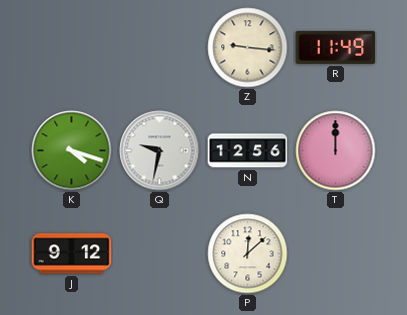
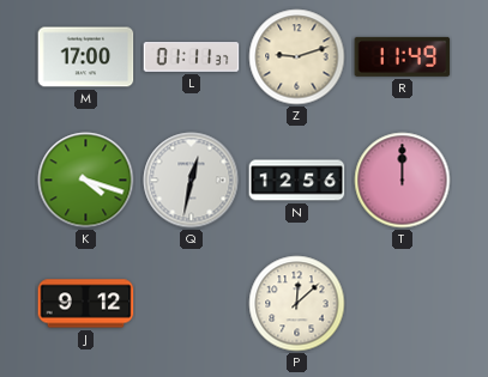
M: none -> 17:00 (86, 57)
L: none -> 01:11 (192, 57)
Z: 9:16 -> 9:12 (297, 57)
Q: 9:32 -> 12:32 (192, 181)
